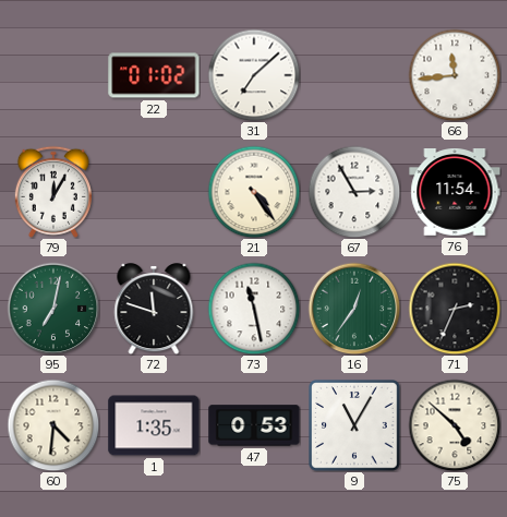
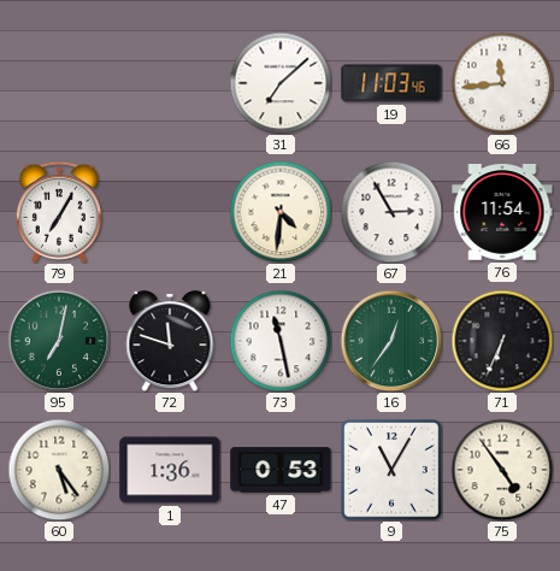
22: 01:02 -> none (154, 75)
19: none -> 11:03 (391, 83)
79: 12:05 -> 7:05 (59, 212)
21: 4:24 -> 4:31 (281, 212)
71: 2:34 -> 6:34 (502, 341)
60: 4:31 -> 5:24 (59, 470)
1: 1:35 -> 1:36 (170, 470)
75: 4:52 -> 4:54 (502, 470)
